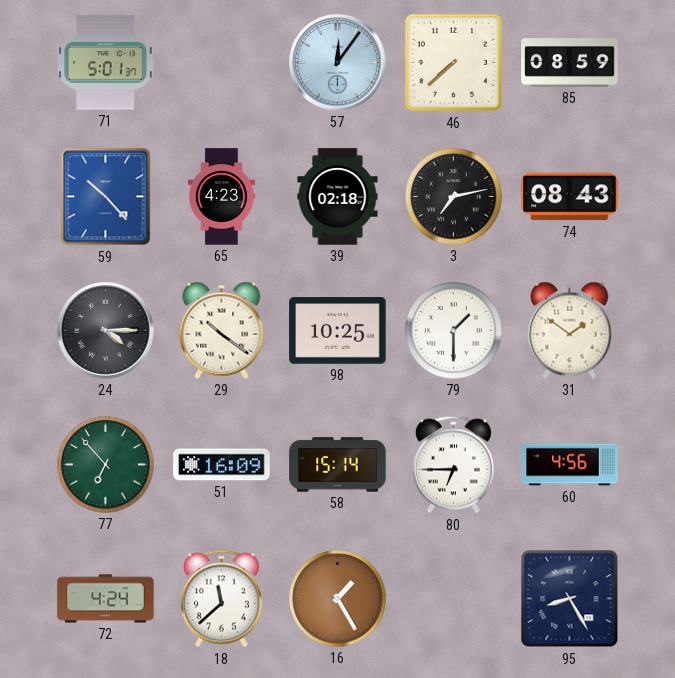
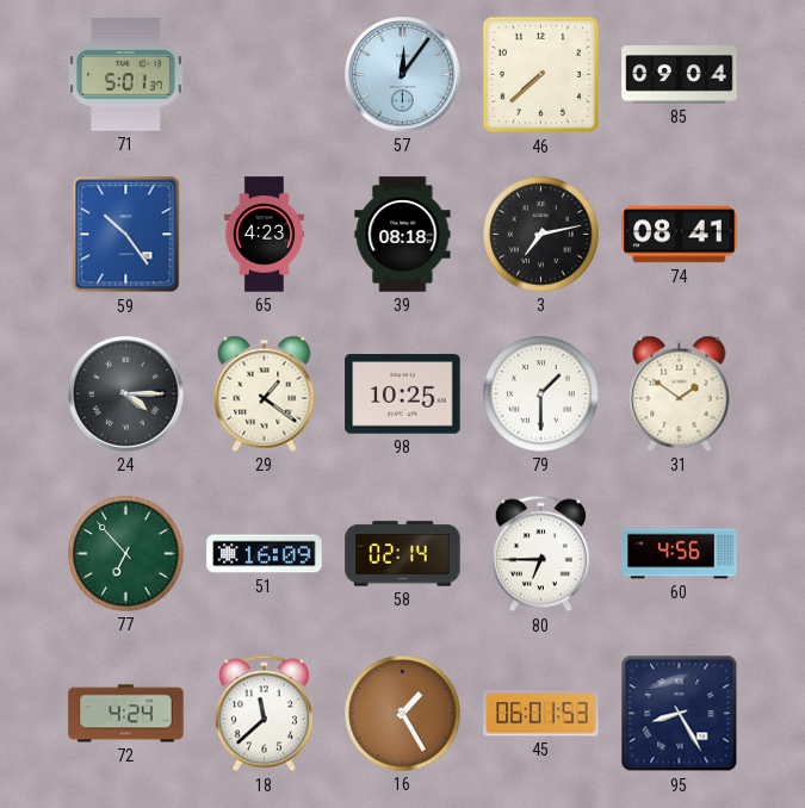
85: 08:59 -> 09:04 (680, 75)
59: 10:23 -> 10:24 (126, 235)
39: 02:18 -> 08:18 (403, 235)
74: 08:43 -> 08:41 (680, 235)
29: 10:21 -> 1:21 (265, 393)
58: 15:14 -> 02:14 (403, 554)
45: none -> 06:01 (541, 714)
